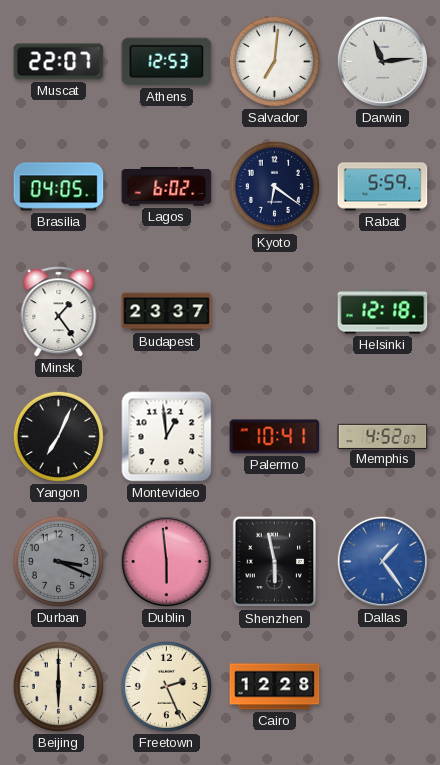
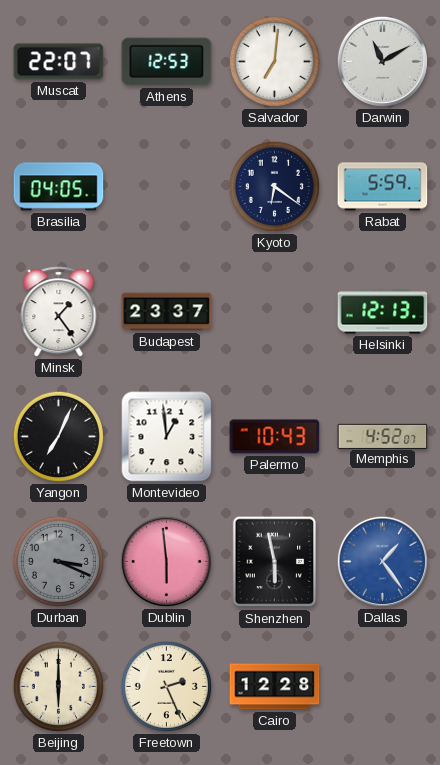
Darwin: 11:14 -> 11:10 (382, 61)
Lagos: 6:02 -> none (167, 187)
Helsinki: 12:18 -> 12:13 (383, 312)
Palermo: 10:41 -> 10:43 (275, 437)
